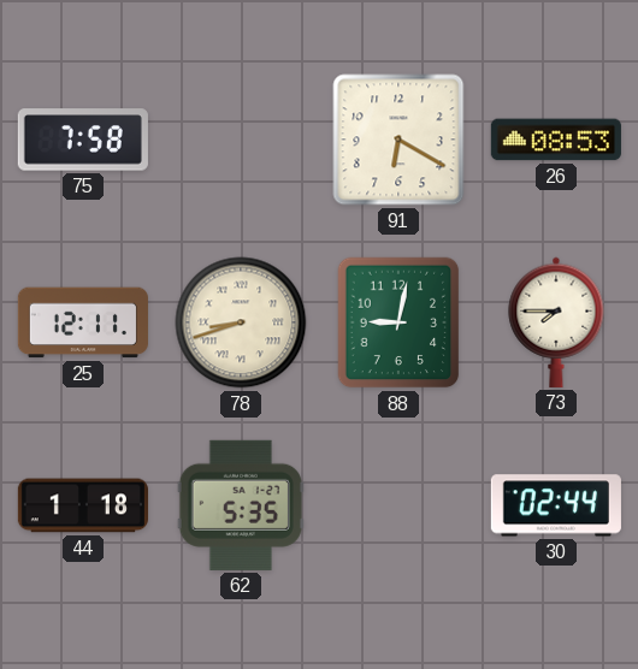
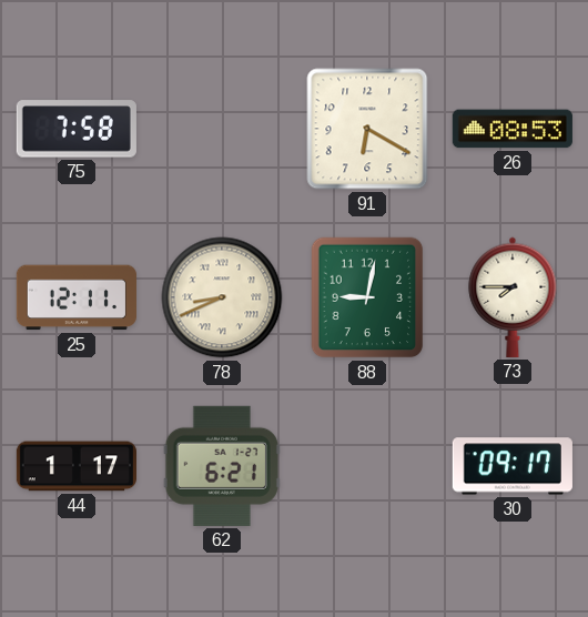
78: 8:42 -> 8:41 (222, 297)
44: 1:18 -> 1:17 (77, 466)
62: 5:35 -> 6:21 (222, 466)
30: 02:44 -> 09:17 (513, 466)
